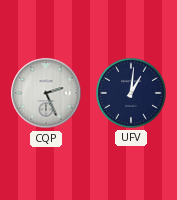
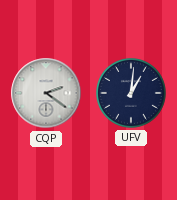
CQP: 2:26 -> 2:21 (46, 93)
